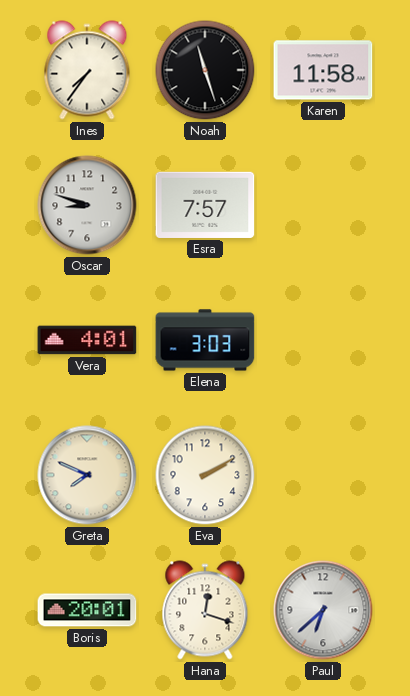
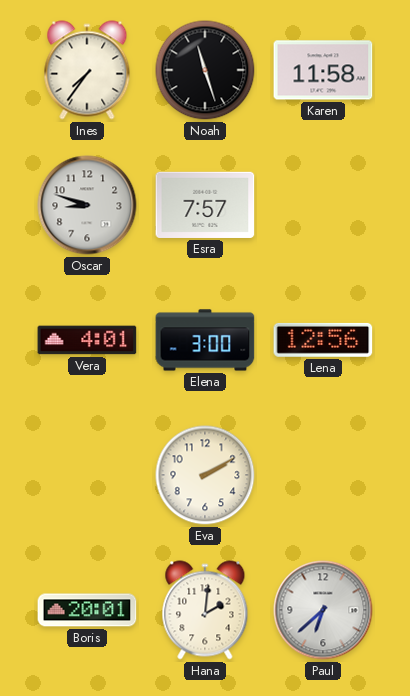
Elena: 3:03 -> 3:00 (205, 340)
Lena: none -> 12:56 (323, 340)
Greta: 7:49 -> none (87, 475)
Hana: 12:18 -> 2:01 (205, 610)
